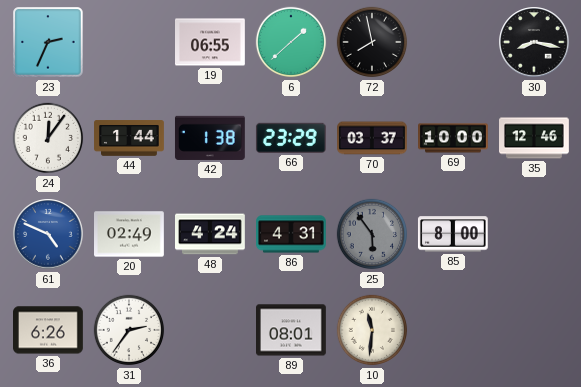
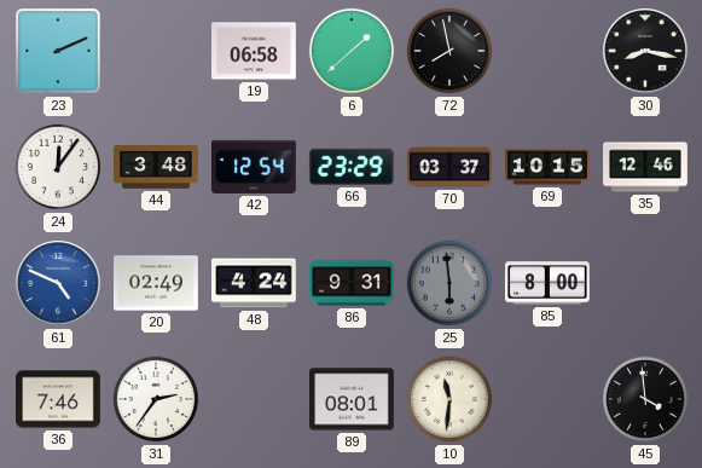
23: 2:34 -> 2:11 (58, 51)
19: 06:55 -> 06:58 (255, 51)
44: 1:44 -> 3:48 (156, 167)
42: 1:38 -> 12:54 (254, 167)
69: 10:00 -> 10:15 (549, 167)
86: 4:31 -> 9:31 (353, 283)
25: 5:54 -> 5:59 (449, 283)
36: 6:26 -> 7:46 (59, 399)
45: none -> 3:59 (645, 399)
